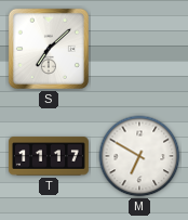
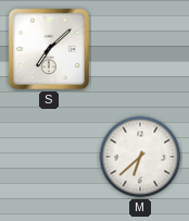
T: 11:17 -> none (49, 156)
M: 6:50 -> 6:38 (140, 157)
